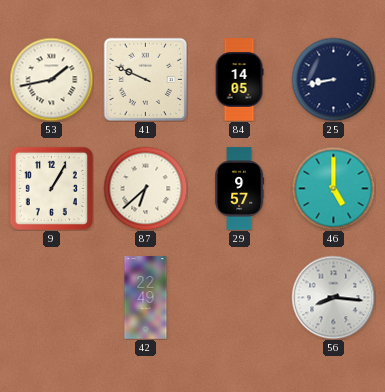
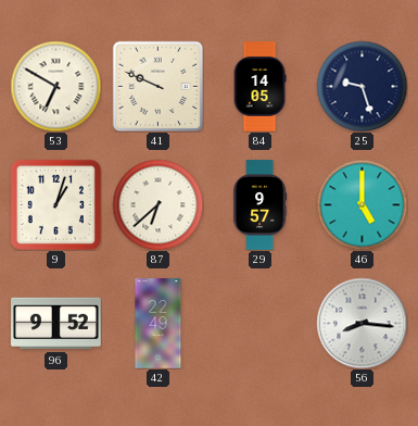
53: 1:43 -> 6:50 (55, 86)
25: 8:43 -> 9:27 (362, 86)
9: 1:05 -> 1:03 (55, 204)
96: none -> 9:52 (56, 324)
